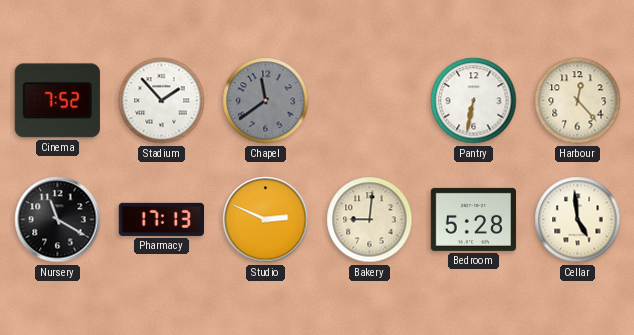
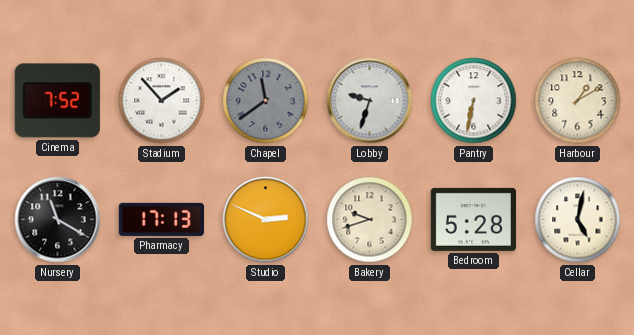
Lobby: none -> 9:33 (370, 101)
Harbour: 12:23 -> 1:10 (578, 101)
Bakery: 9:01 -> 9:42 (370, 220)
Cellar: 4:59 -> 5:02 (578, 220)
